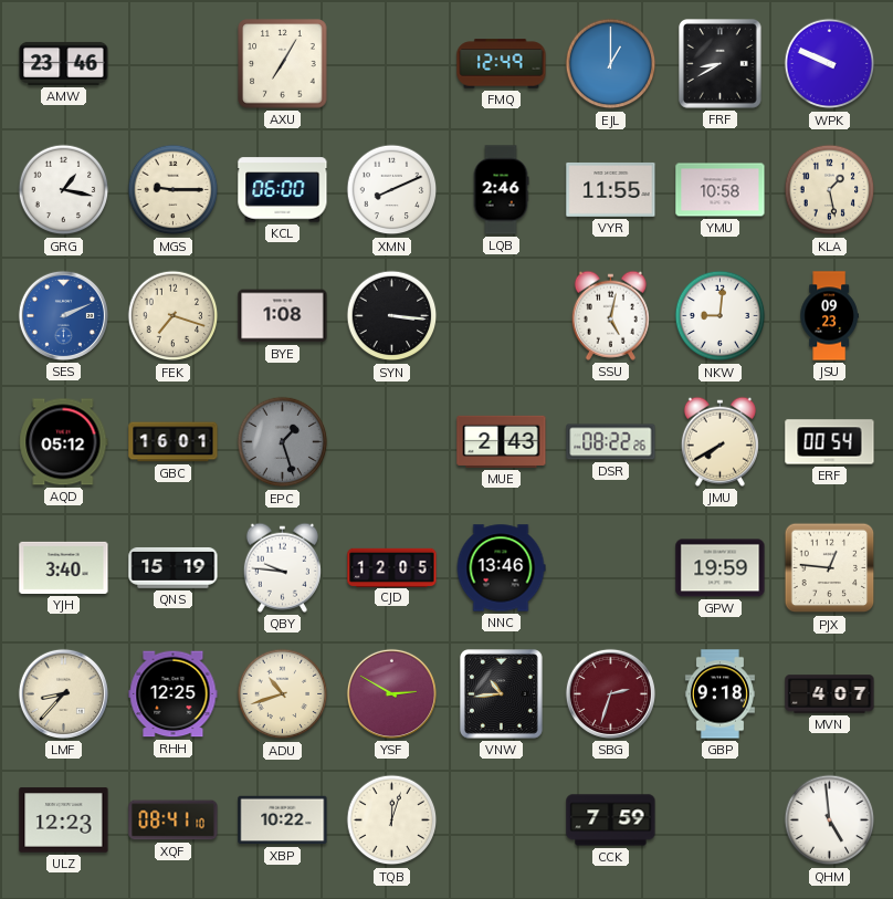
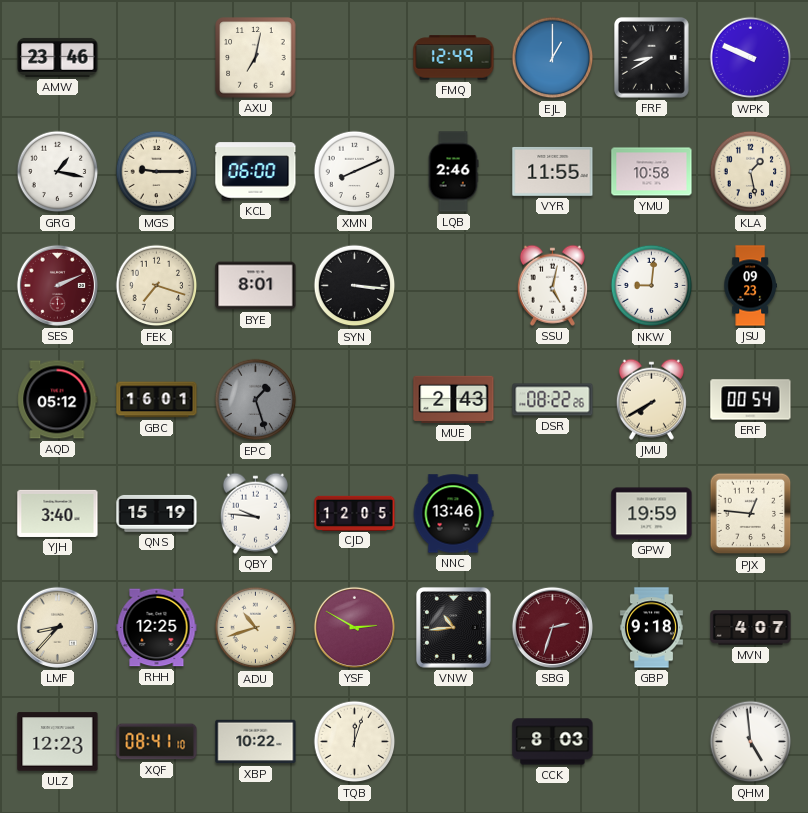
AXU: 7:05 -> 7:02 (256, 58)
SES dial: blue -> burgundy (57, 285)
BYE: 1:08 -> 8:01 (256, 286)
CCK: 7:59 -> 8:03 (553, 742)
